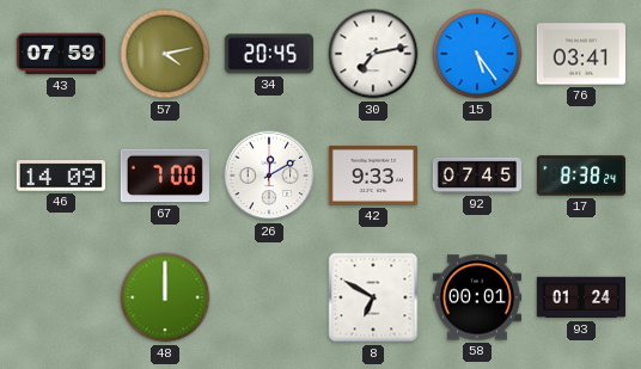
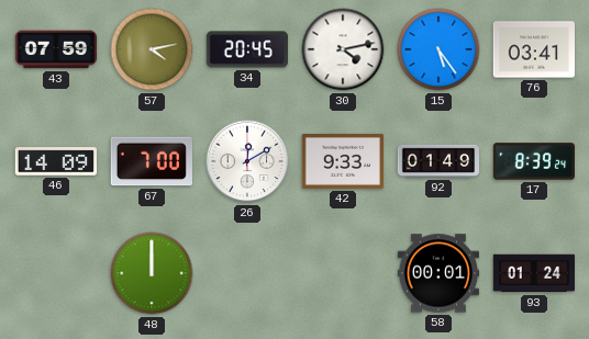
30: 7:13 -> 4:13 (343, 49)
92: 07:45 -> 01:49 (438, 161)
17: 8:38 -> 8:39 (533, 161)
8: 6:50 -> none (373, 297)
